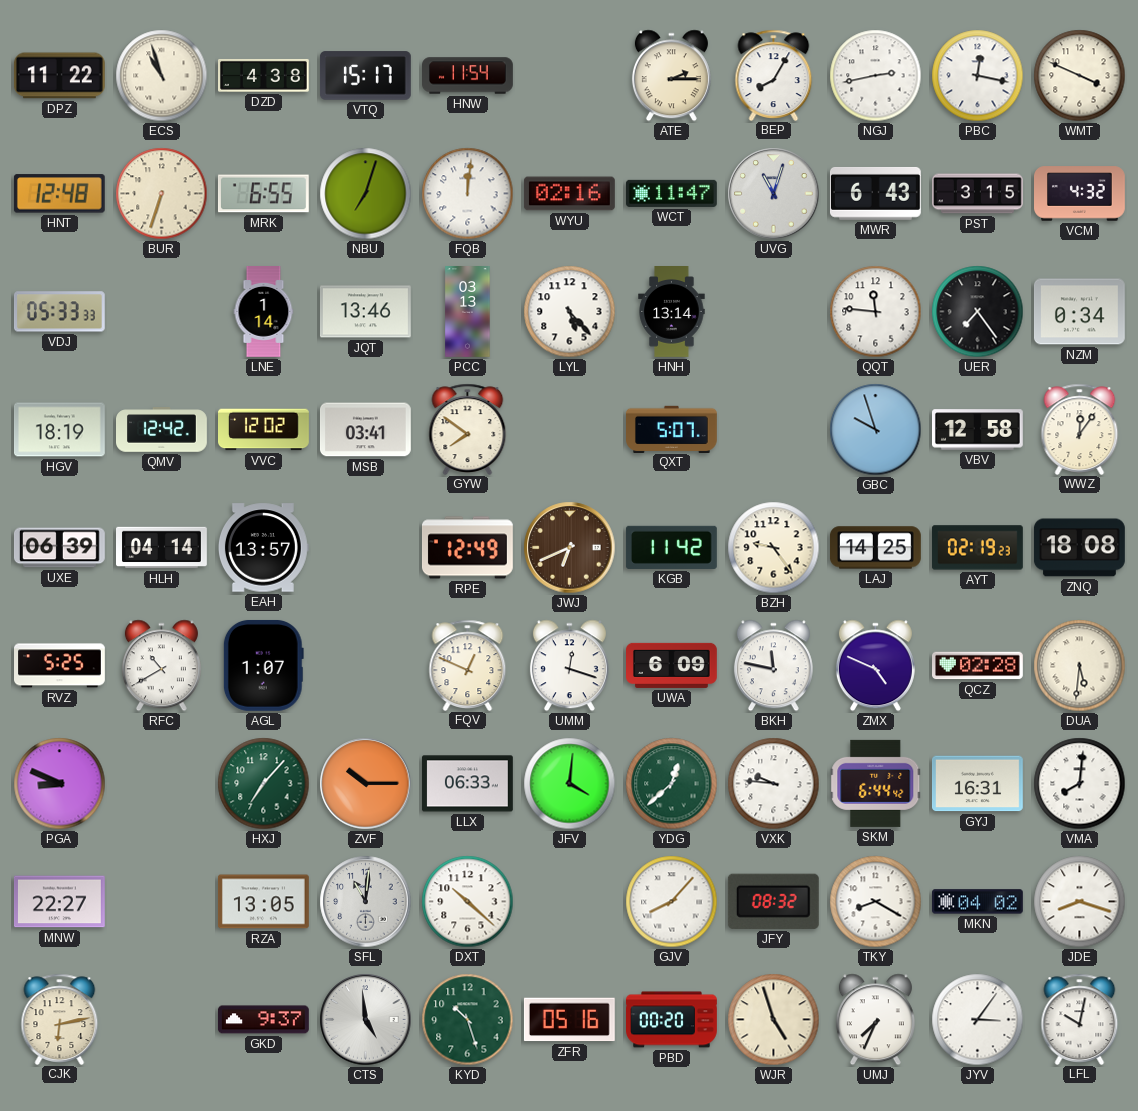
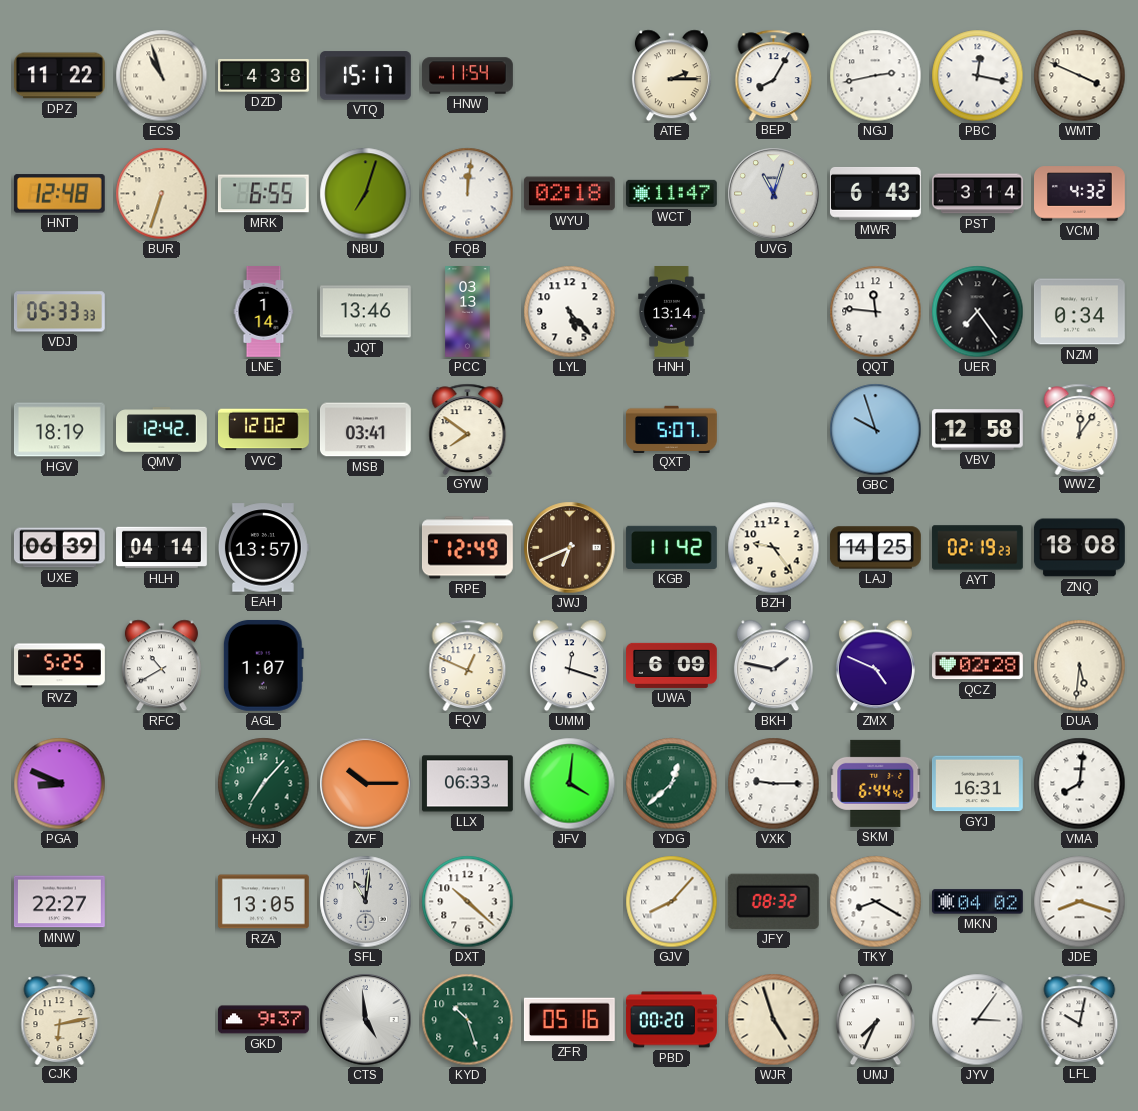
WYU: 02:16 -> 02:18 (569, 194)
PST: 3:15 -> 3:14 (978, 194)
BKH: 11:47 -> 1:47 (773, 666)
VXK: 9:46 -> 9:15 (774, 784)
